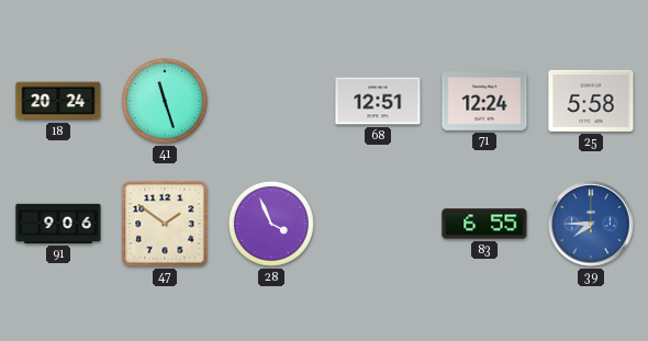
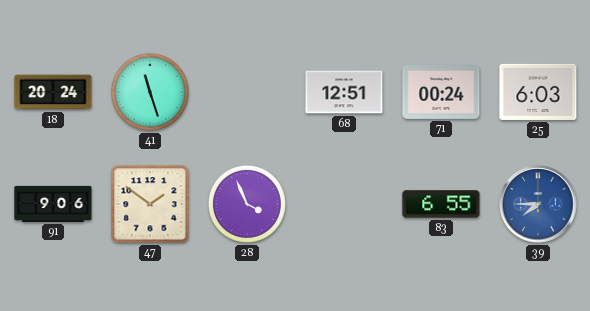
71: 12:24 -> 00:24 (441, 93)
25: 5:58 -> 6:03 (538, 92)
